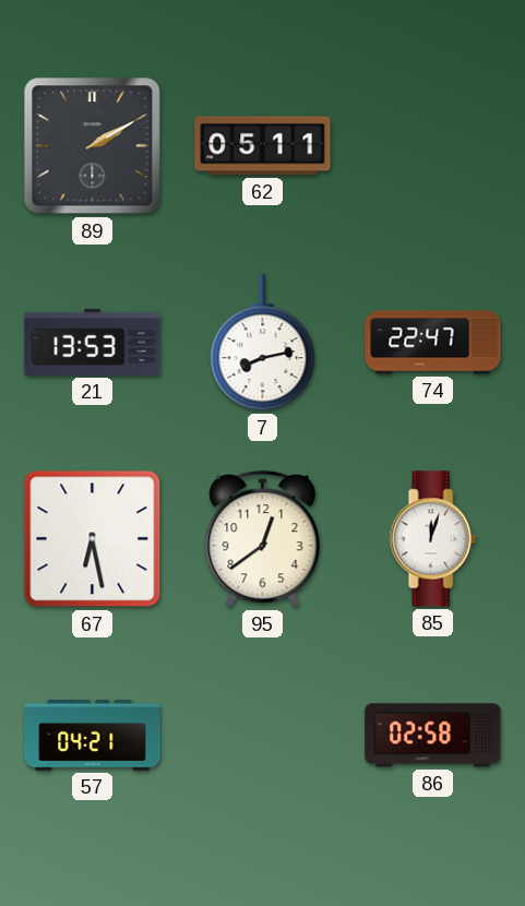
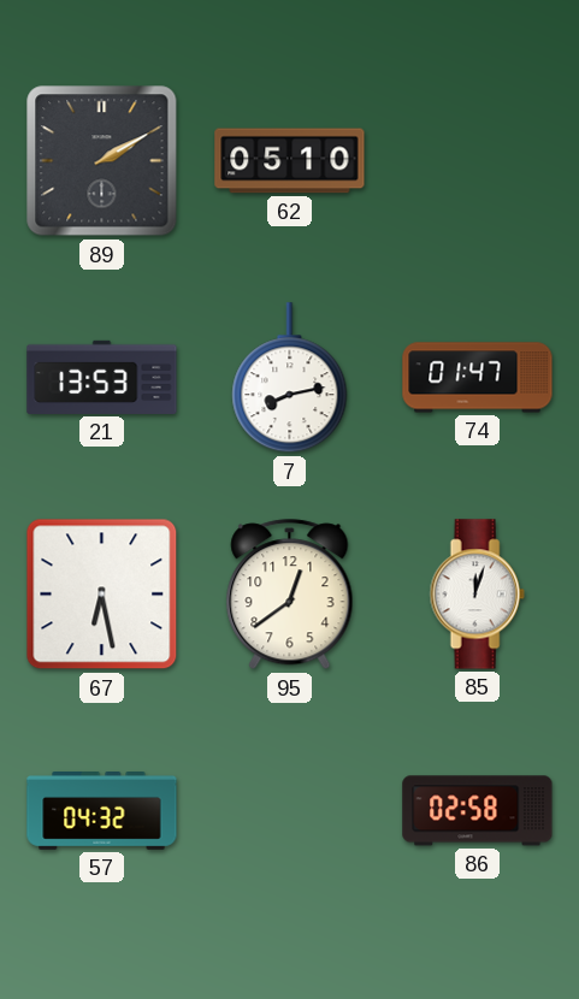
62: 05:11 -> 05:10 (290, 161)
74: 22:47 -> 01:47 (478, 378)
57: 04:21 -> 04:32 (102, 811)
